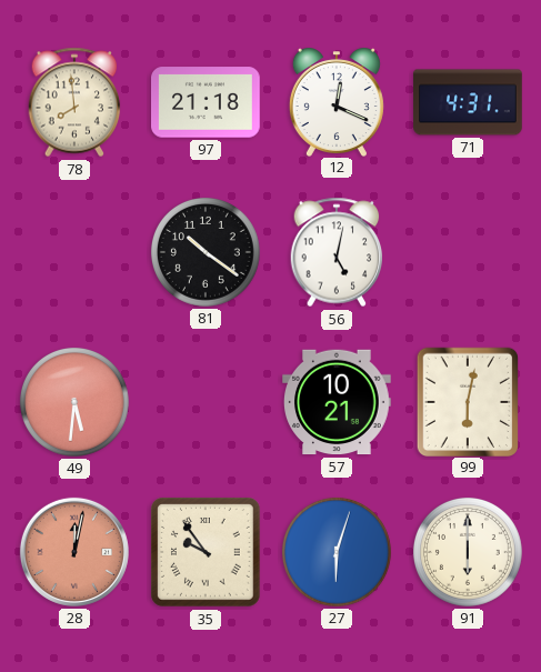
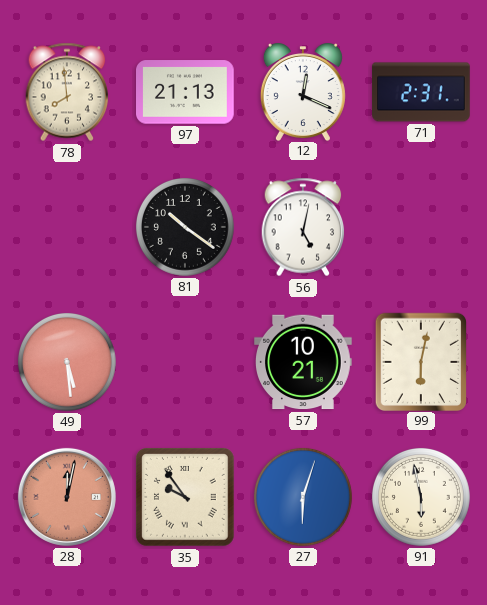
97: 21:18 -> 21:13 (186, 92)
71: 4:31 -> 2:31 (421, 92)
49: 5:31 -> 5:29 (67, 362)
91: 6:00 -> 5:58 (421, 497)
